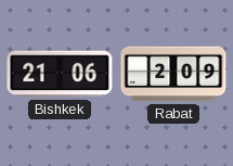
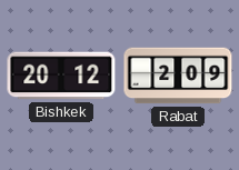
Bishkek: 21:06 -> 20:12 (61, 76)
